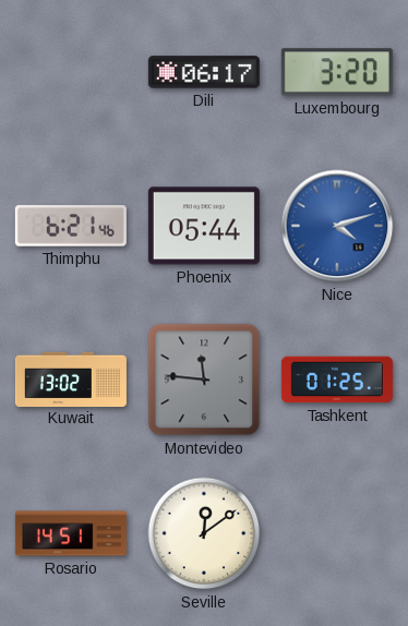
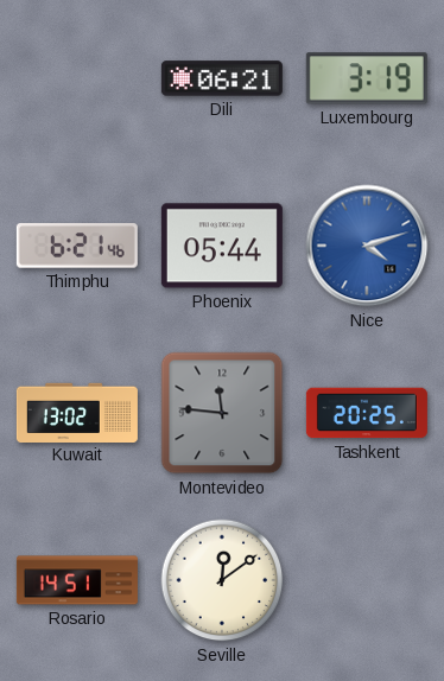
Dili: 06:17 -> 06:21 (222, 78)
Luxembourg: 3:20 -> 3:19 (367, 78)
Tashkent: 01:25 -> 20:25 (367, 413)
